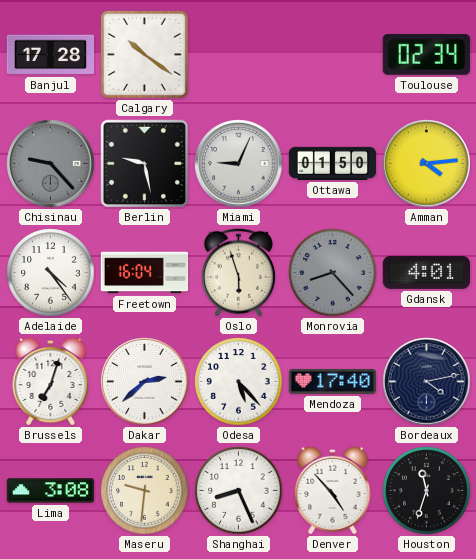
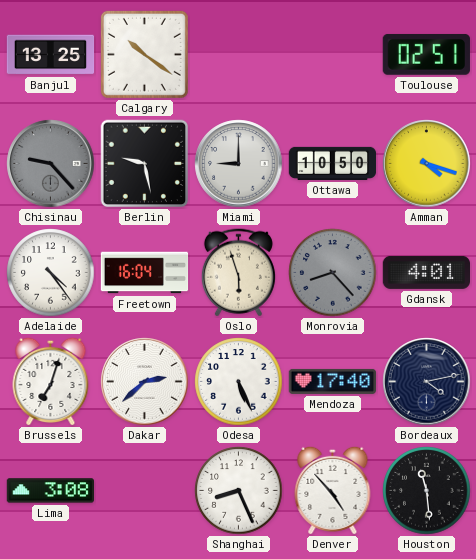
Banjul: 17:28 -> 13:25 (51, 55)
Toulouse: 02:34 -> 02:51 (426, 54)
Miami: 9:04 -> 9:00 (239, 164)
Ottawa: 01:50 -> 10:50 (333, 163)
Amman: 4:14 -> 4:18 (427, 164)
Odesa: 5:23 -> 5:26 (239, 382)
Maseru: 9:31 -> none (145, 491)
Houston: 11:33 -> 11:29 (427, 491)
